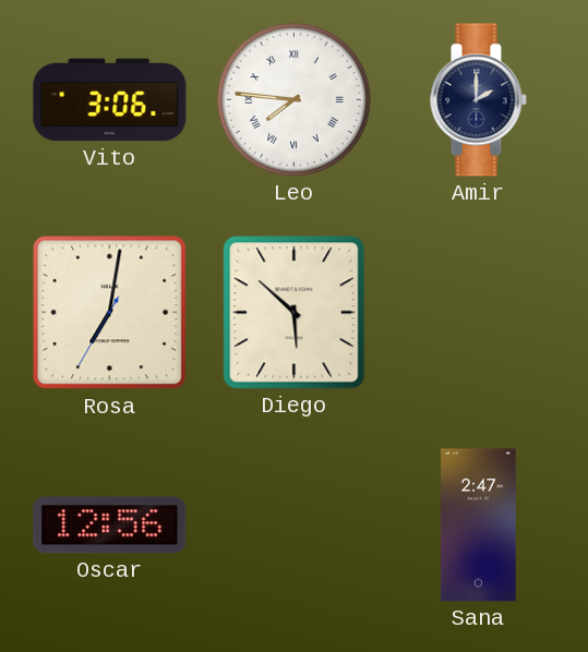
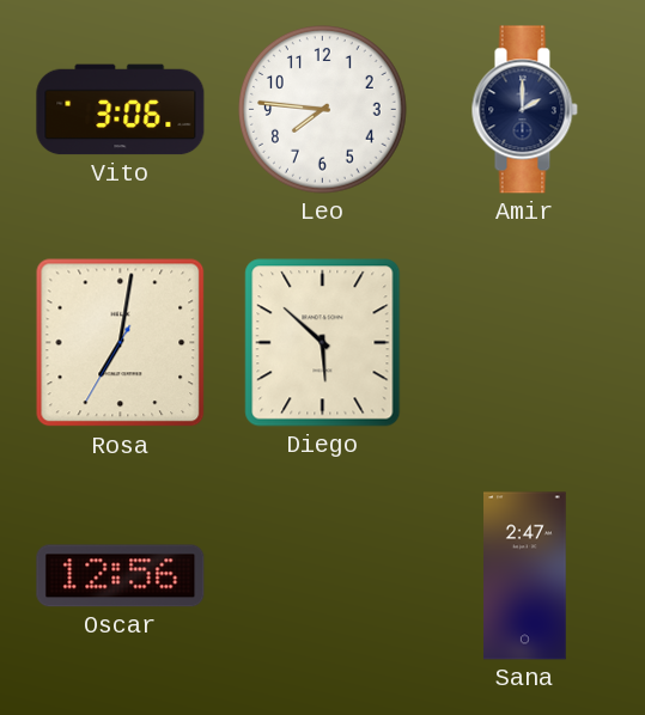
Leo numerals: Roman -> Arabic (323, 110)
